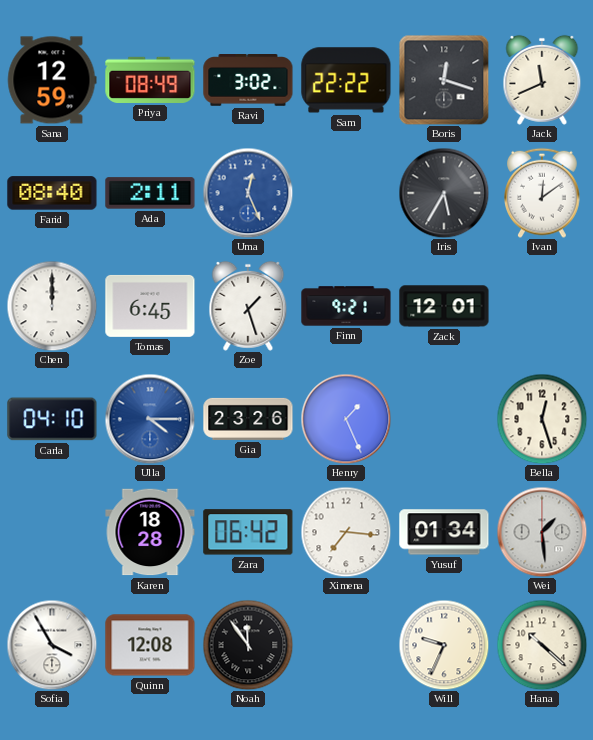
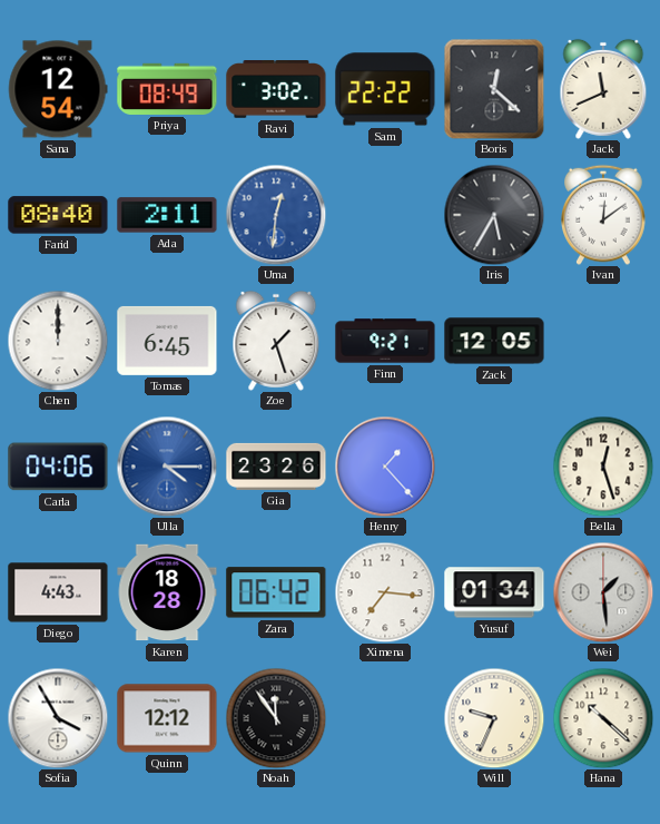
Sana: 12:59 -> 12:54 (58, 89)
Boris: 12:18 -> 12:22 (494, 89)
Uma: 12:26 -> 12:31 (276, 215)
Zack: 12:01 -> 12:05 (494, 341)
Carla: 04:10 -> 04:06 (58, 467)
Henry: 1:26 -> 1:23 (385, 467)
Diego: none -> 4:43 (58, 592)
Quinn: 12:08 -> 12:12 (167, 718)
